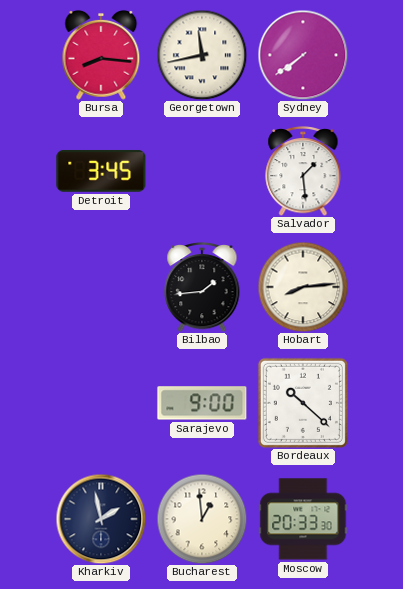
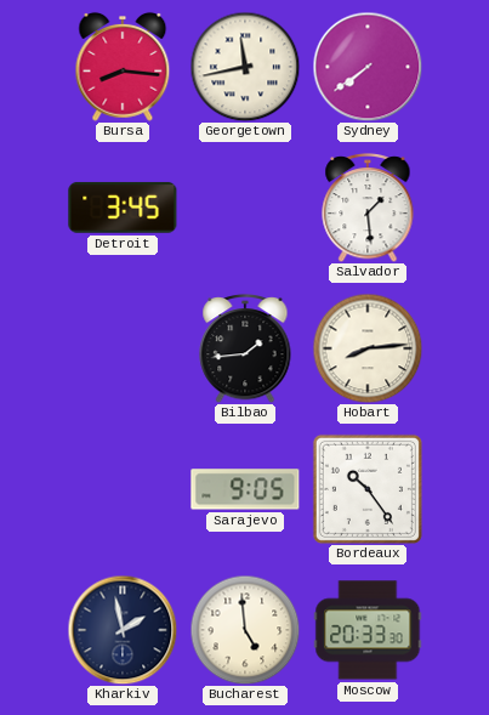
Sarajevo: 9:00 -> 9:05 (245, 489)
Bordeaux: 10:22 -> 10:24 (368, 489)
Bucharest: 12:59 -> 4:59 (245, 630)
